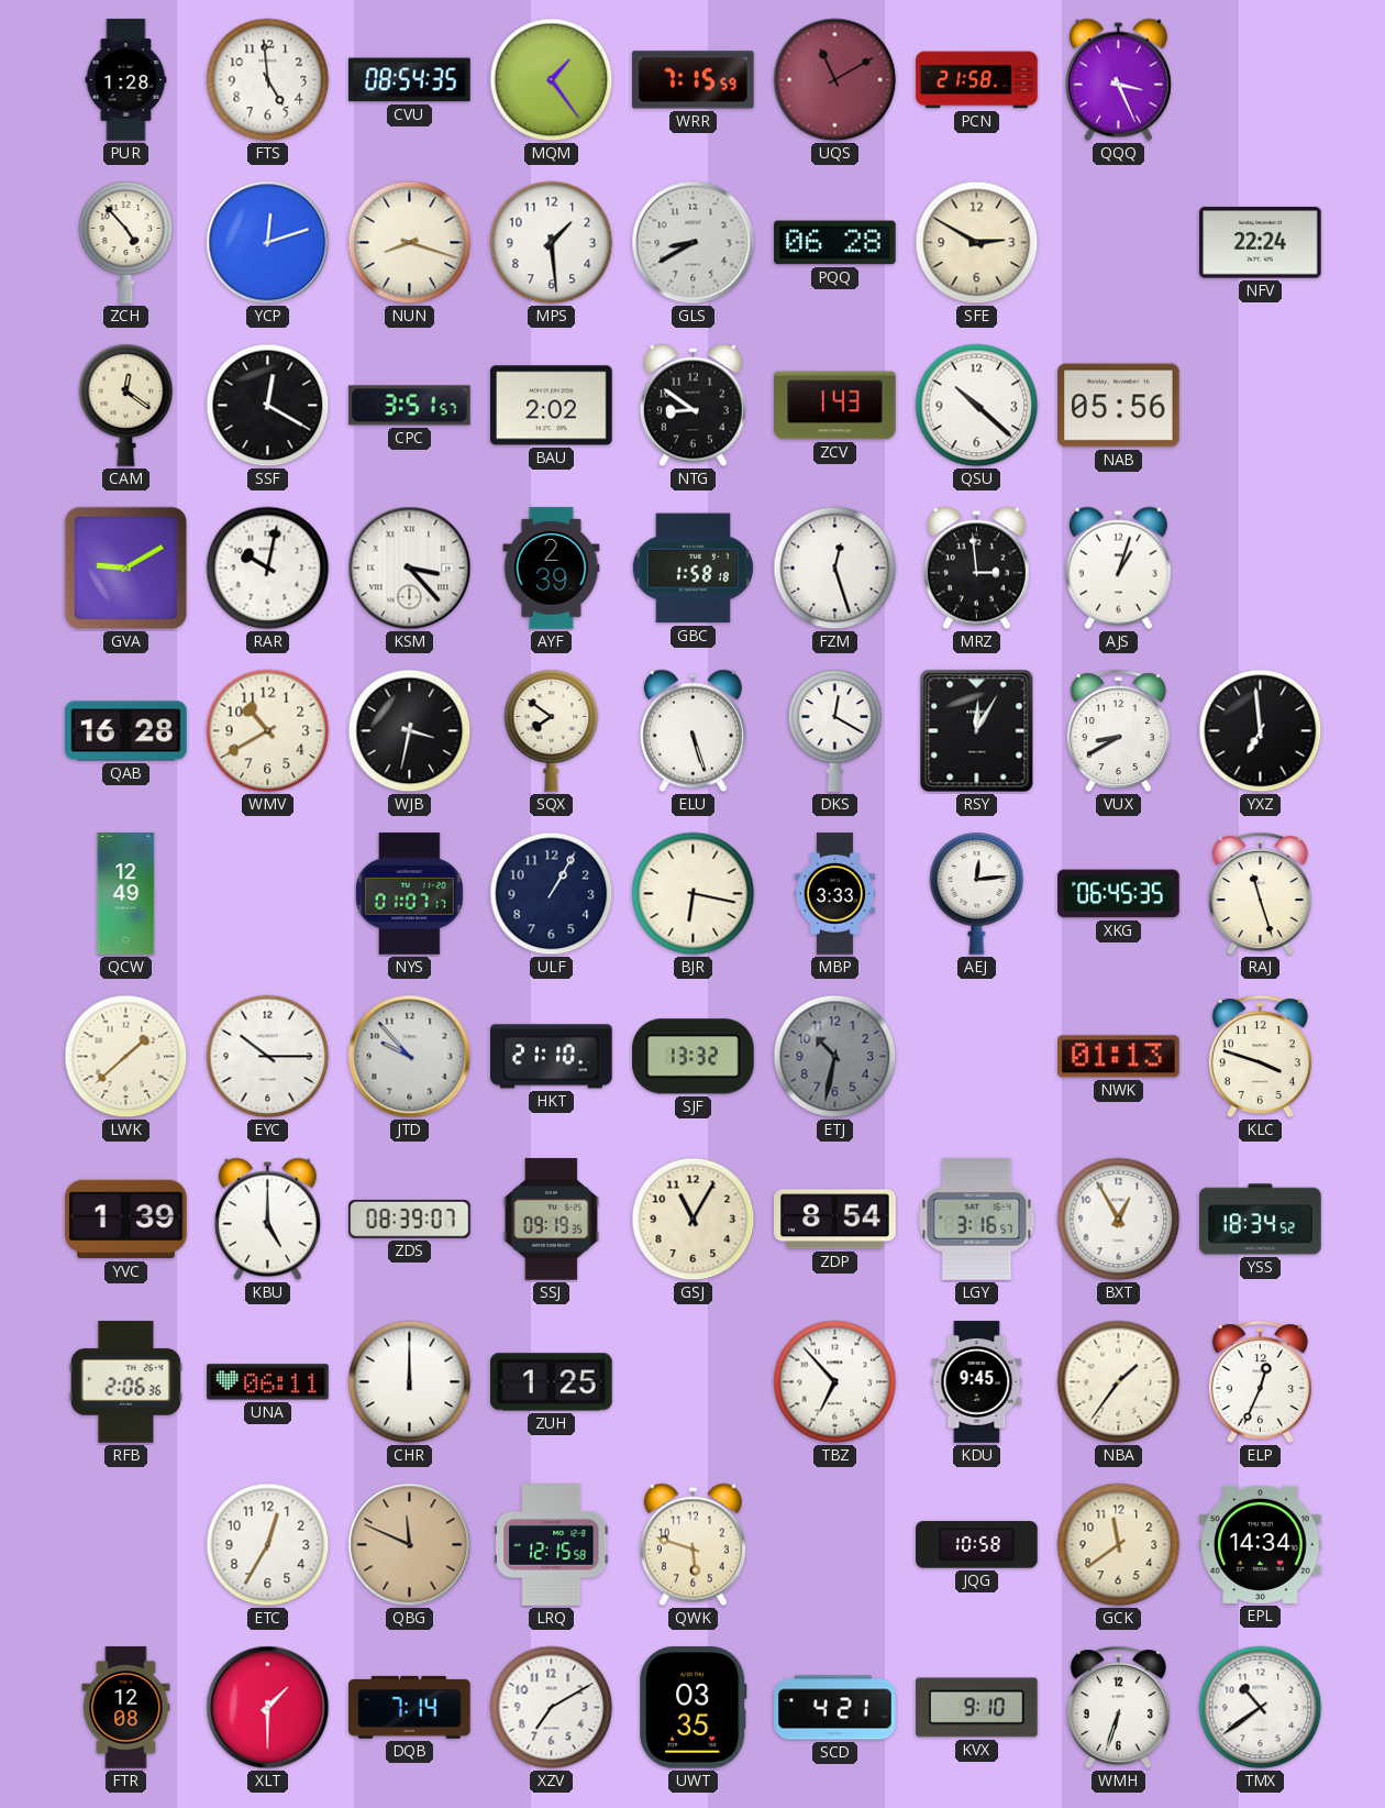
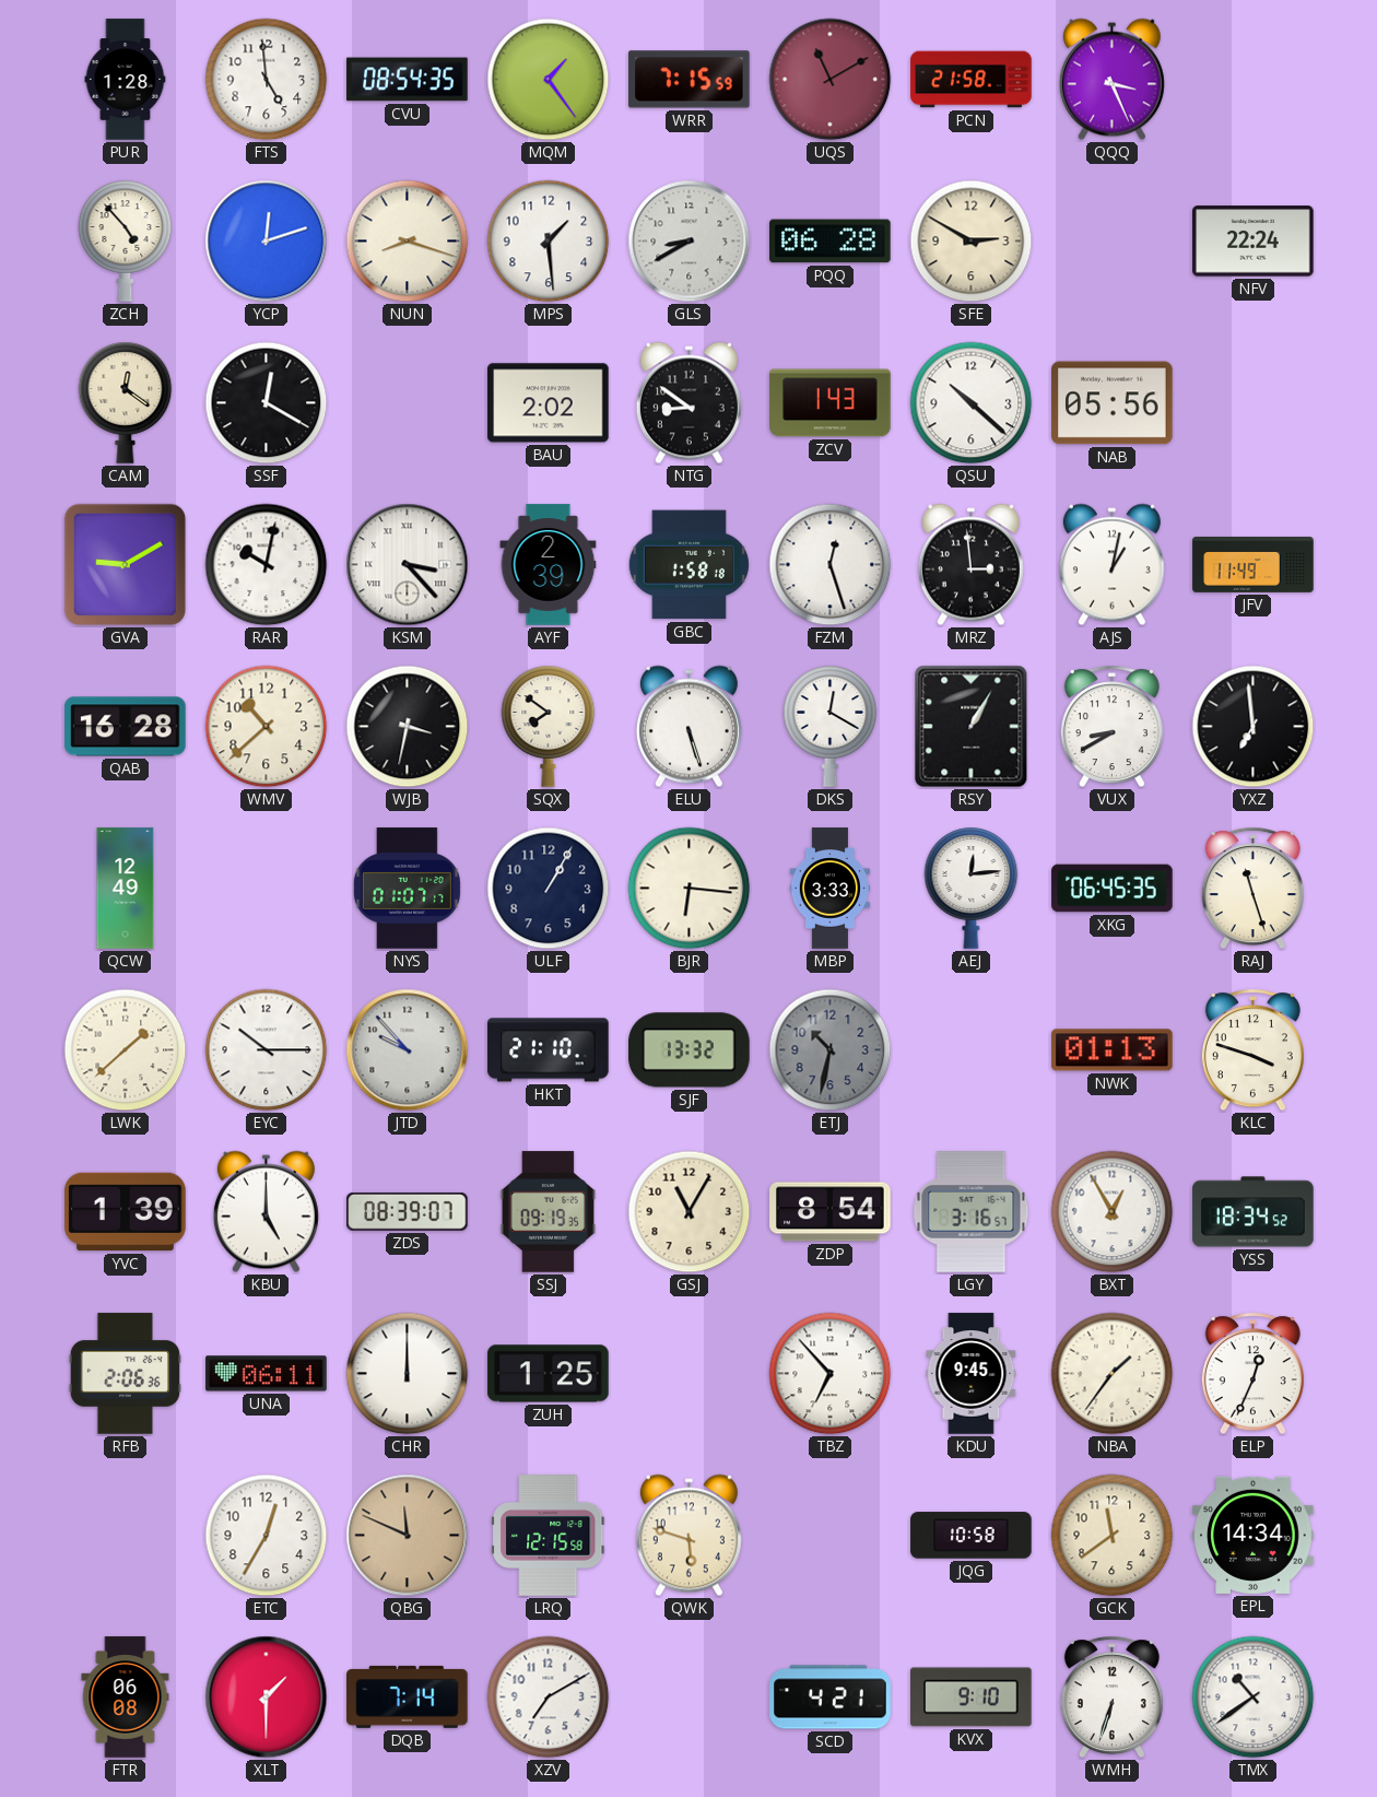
CPC: 3:51 -> none (410, 406)
AJS: 1:03 -> 1:02 (1111, 565)
JFV: none -> 11:49 (1254, 565)
WMV: 10:40 -> 10:38 (267, 727)
RSY: 12:05 -> 1:05 (972, 727)
BJR: 6:17 -> 6:16 (690, 889)
FTR: 12:08 -> 06:08 (126, 1698)
UWT: 03:35 -> none (694, 1708)
